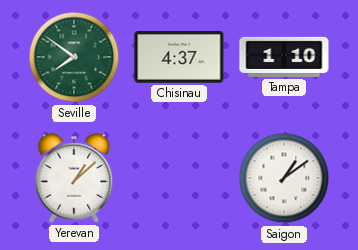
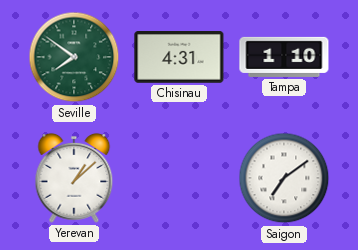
Chisinau: 4:37 -> 4:31 (179, 58)
Saigon: 1:09 -> 7:09 (284, 178)
